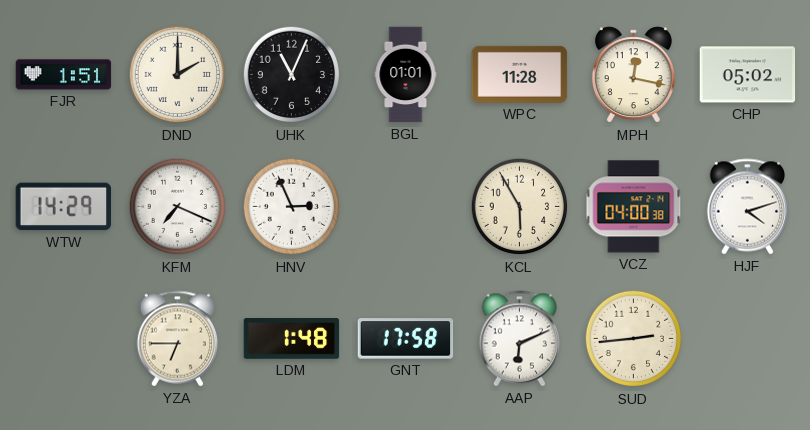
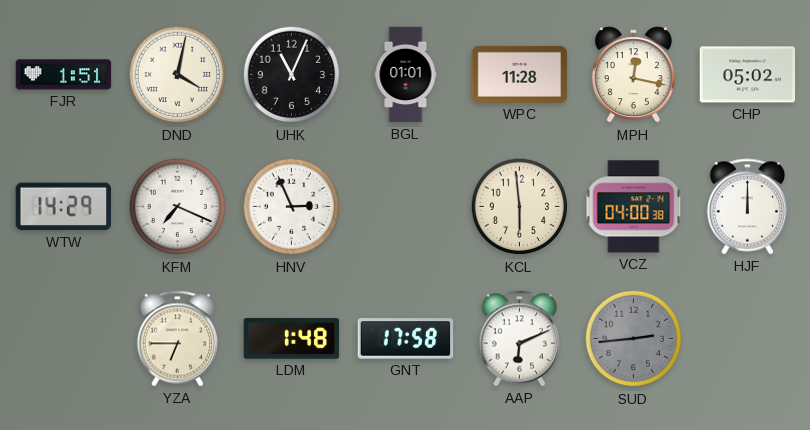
DND: 2:00 -> 4:02 (178, 75)
KCL: 5:55 -> 5:59 (520, 207)
HJF: 4:12 -> 12:00 (748, 207)
SUD dial: cream -> grey (634, 339)
